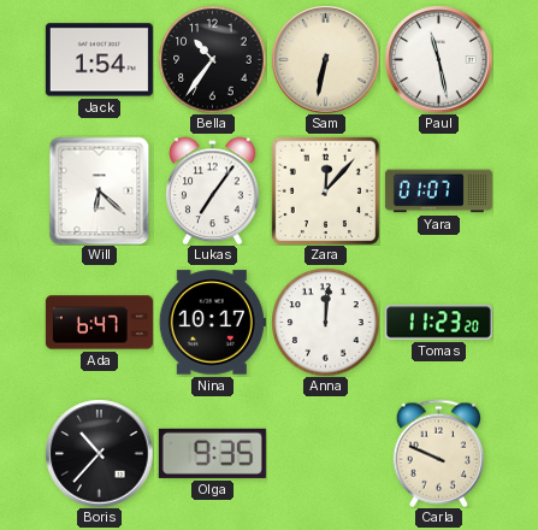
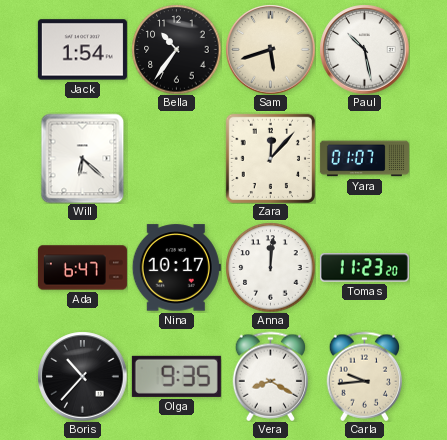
Sam: 6:32 -> 5:42 (270, 49)
Paul: 11:28 -> 10:28 (364, 49)
Lukas: 7:06 -> none (213, 190)
Vera: none -> 8:20 (271, 376)
Carla: 9:49 -> 9:44 (365, 376)
